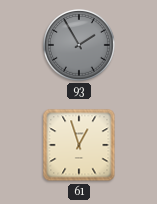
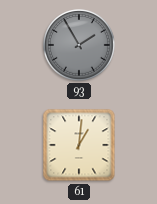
61: 12:57 -> 1:01 (79, 145)
